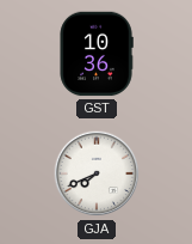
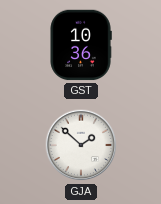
GJA: 7:41 -> 1:52 (81, 145)
